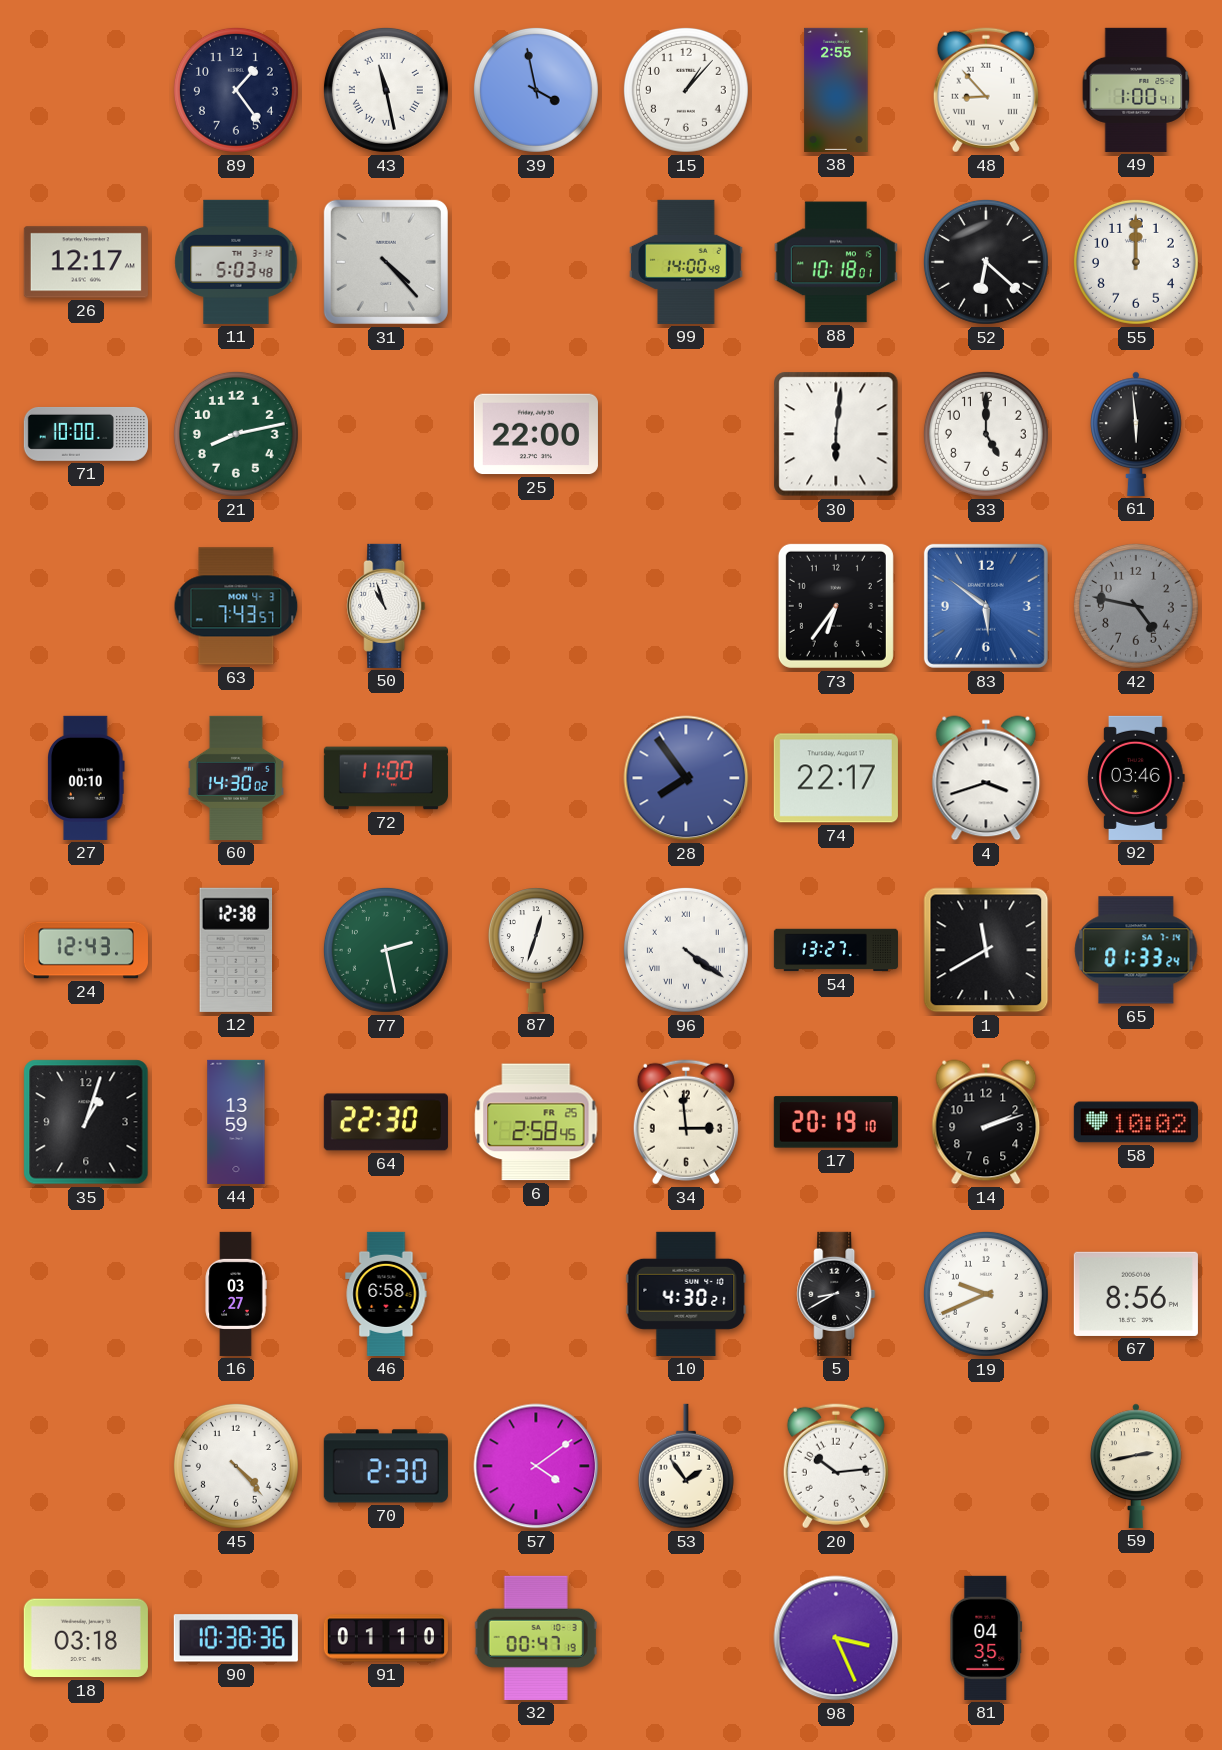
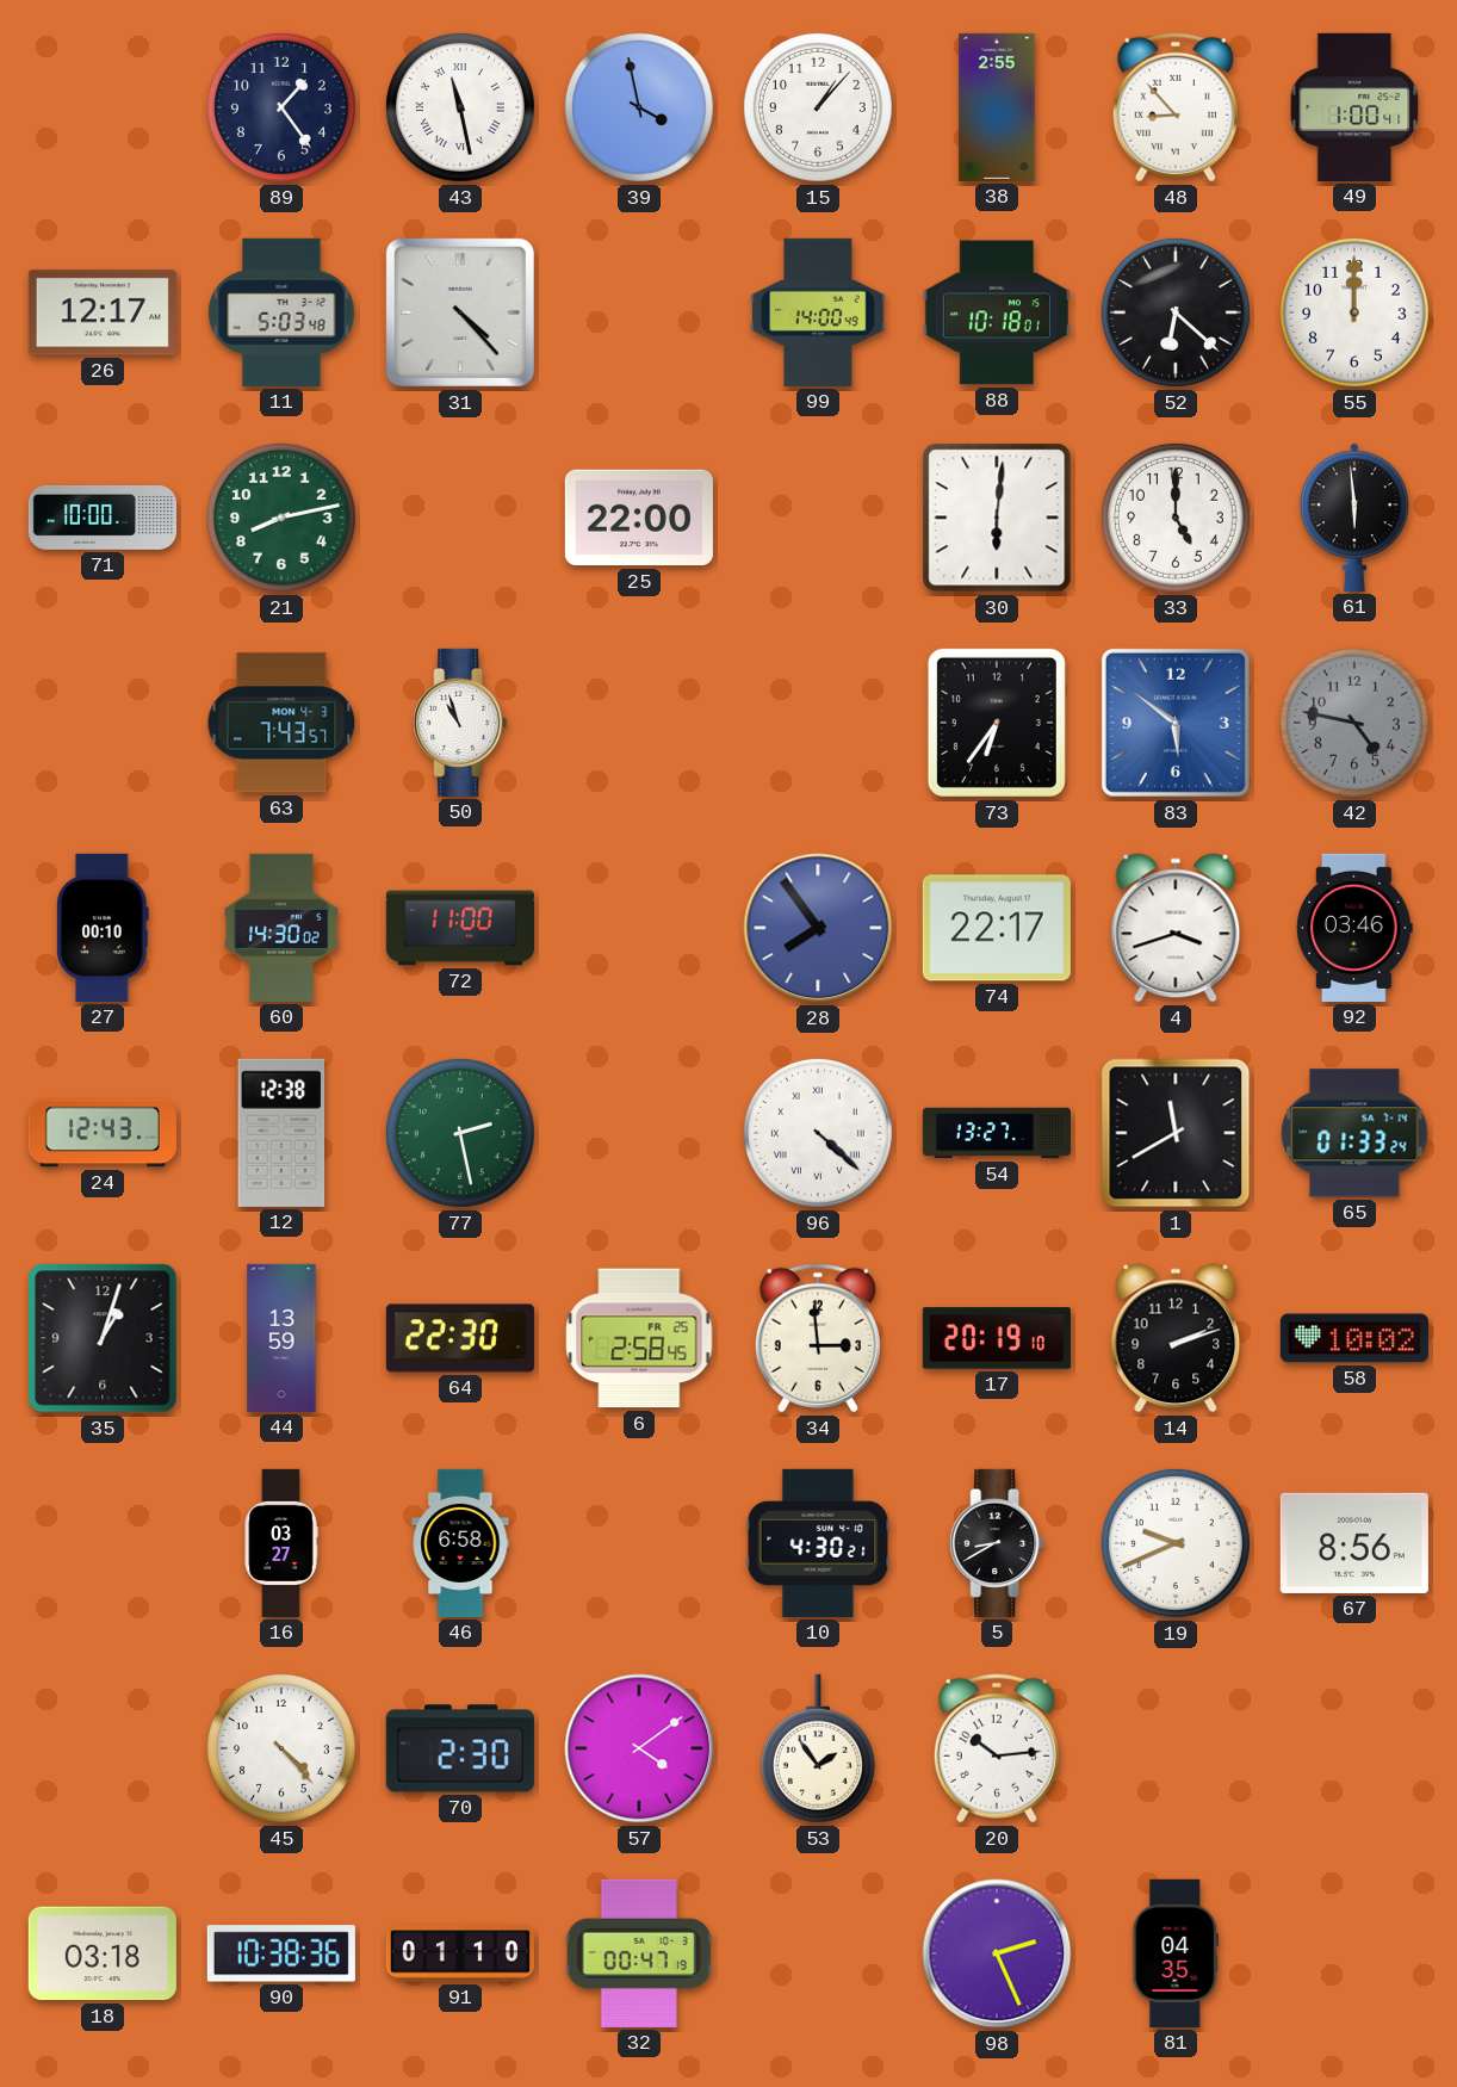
87: 12:33 -> none (536, 950)
96: 4:21 -> 4:22 (818, 1133)
59: 2:43 -> none (1136, 1466)
98: 3:26 -> 2:26 (997, 1953)
